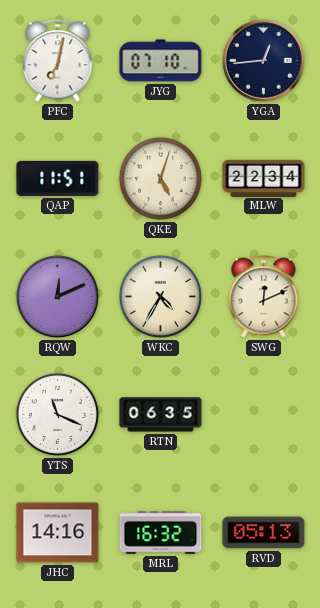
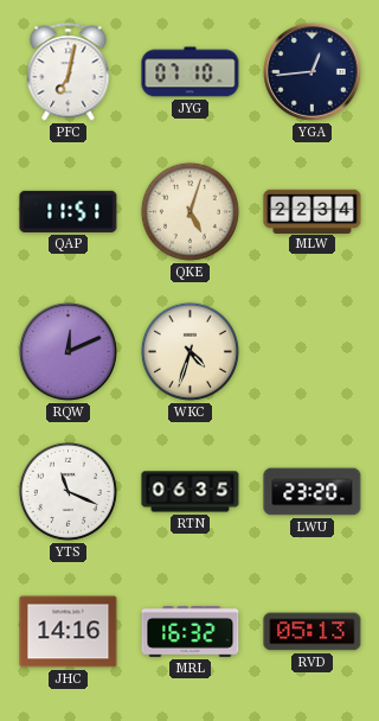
WKC: 4:35 -> 4:33 (189, 351)
SWG: 12:11 -> none (264, 297)
LWU: none -> 23:20 (313, 492)
